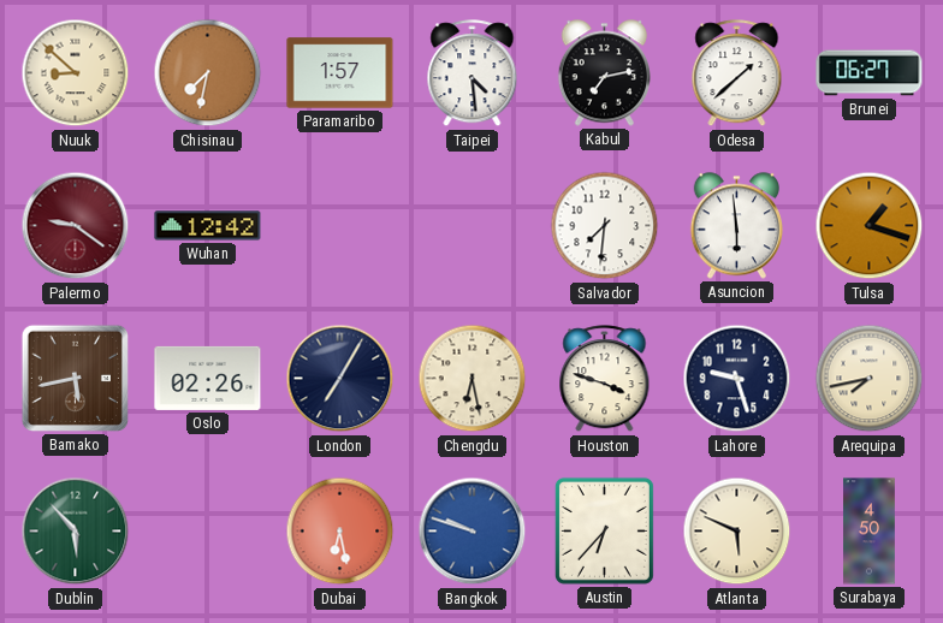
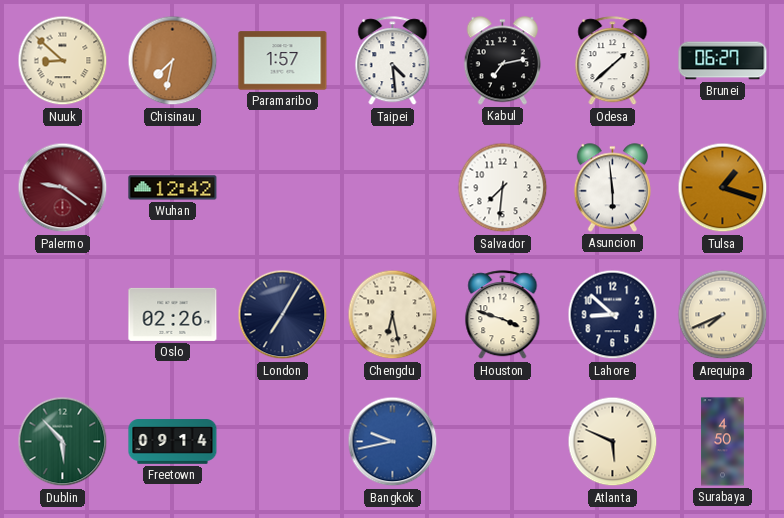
Bamako: 5:43 -> none (75, 378)
Lahore: 9:27 -> 8:52 (613, 315)
Arequipa: 7:43 -> 7:41 (723, 315)
Freetown: none -> 09:14 (173, 442)
Dubai: 6:28 -> none (340, 532)
Bangkok: 9:48 -> 9:43 (393, 442)
Austin: 6:37 -> none (604, 530)
